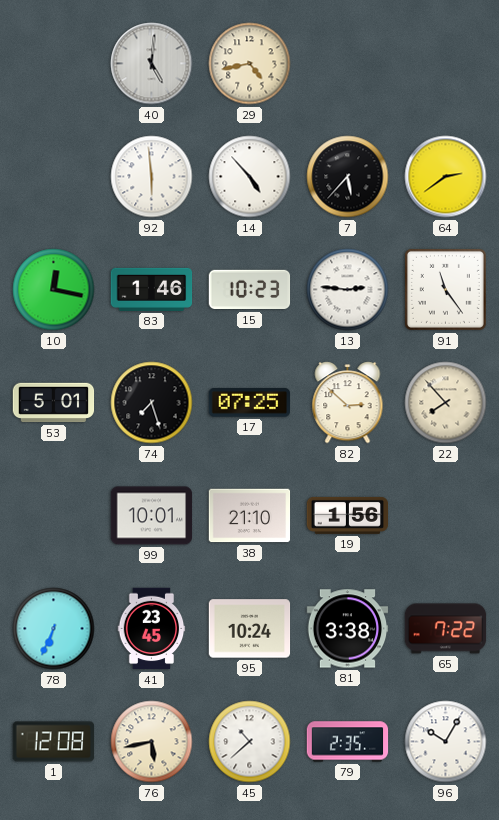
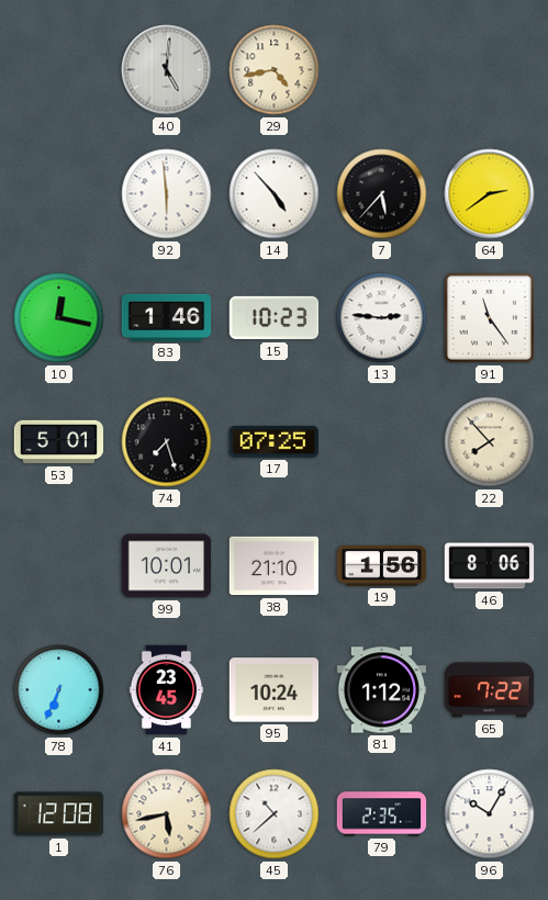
82: 2:52 -> none (348, 403)
46: none -> 8:06 (490, 566)
81: 3:38 -> 1:12 (382, 690)
